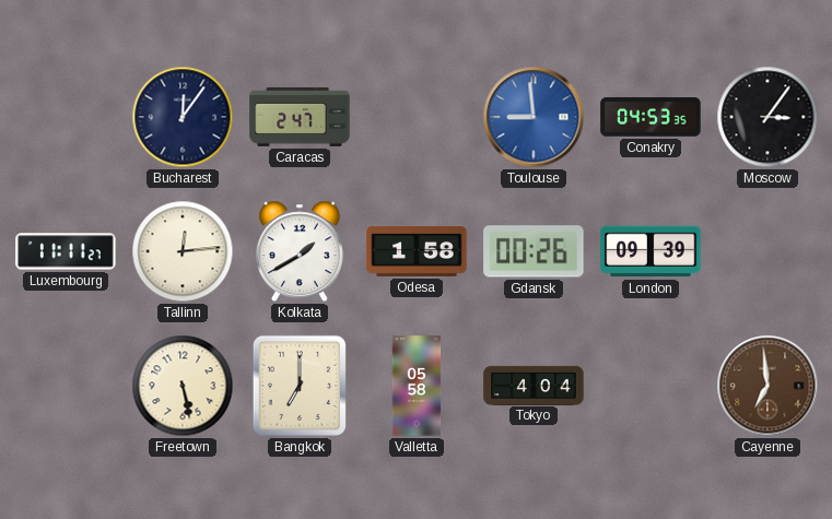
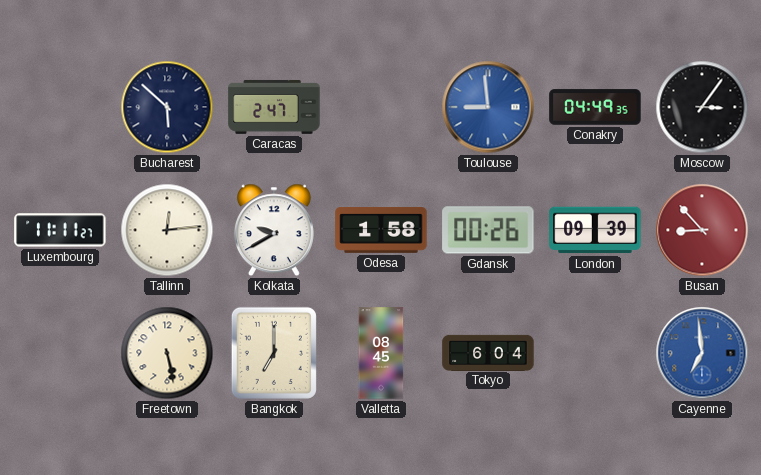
Bucharest: 12:06 -> 5:52 (167, 107)
Conakry: 04:53 -> 04:49 (595, 107)
Kolkata: 1:40 -> 9:40 (274, 230)
Busan: none -> 8:53 (702, 230)
Valletta: 05:58 -> 08:45 (381, 353)
Tokyo: 4:04 -> 6:04 (488, 352)
Cayenne dial: brown -> blue (702, 353)
